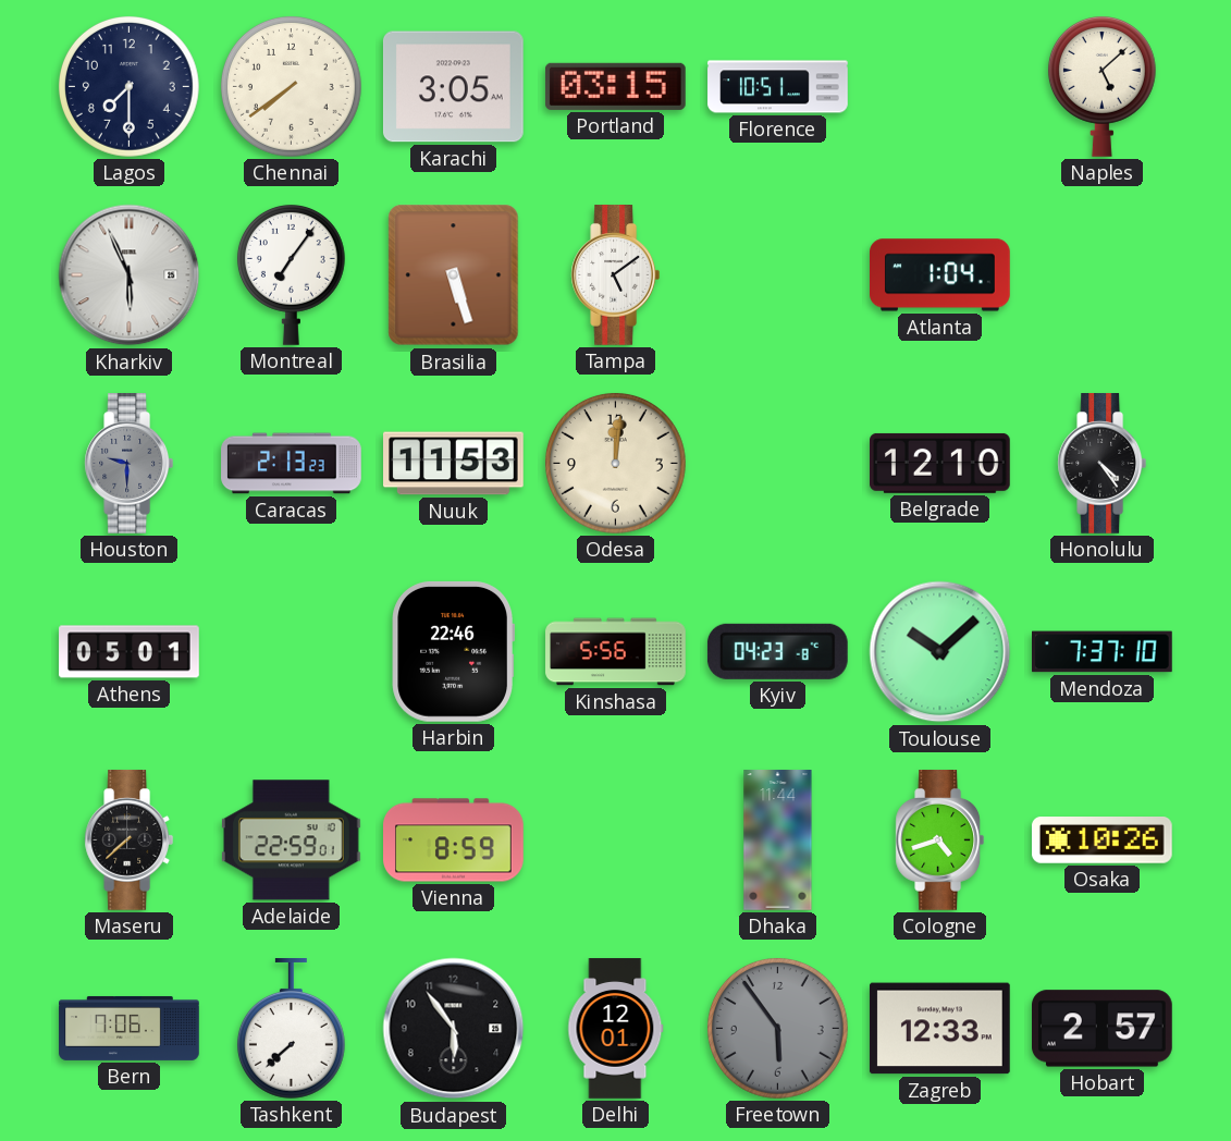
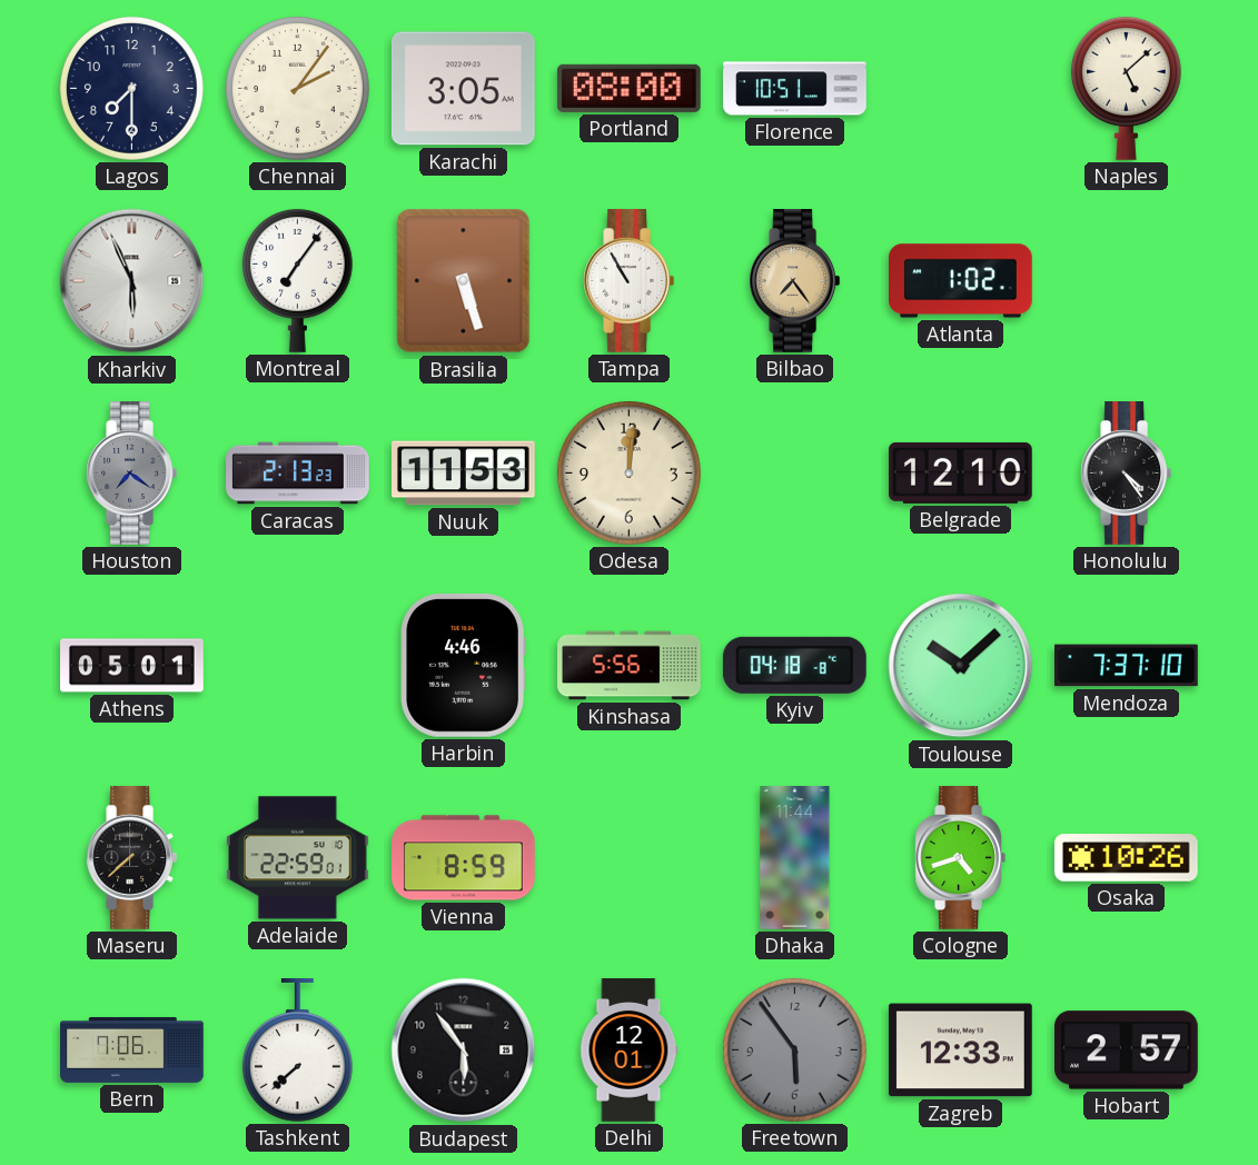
Chennai: 7:39 -> 2:06 (297, 88)
Portland: 03:15 -> 08:00 (628, 88)
Tampa: 5:09 -> 10:55 (630, 281)
Bilbao: none -> 7:24 (795, 281)
Atlanta: 1:04 -> 1:02 (961, 281)
Houston: 9:30 -> 7:21 (132, 474)
Harbin: 22:46 -> 4:46 (463, 665)
Kyiv: 04:23 -> 04:18 (794, 665)
